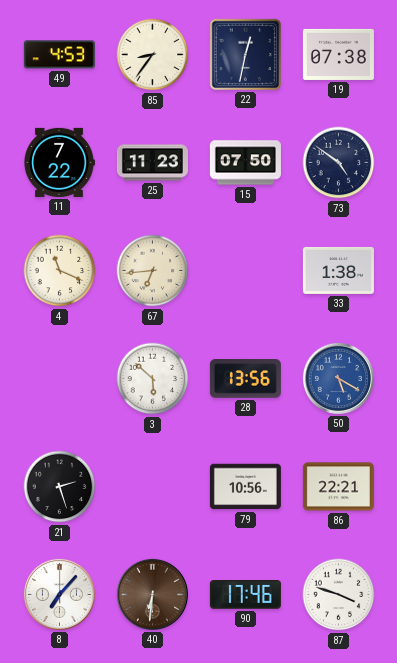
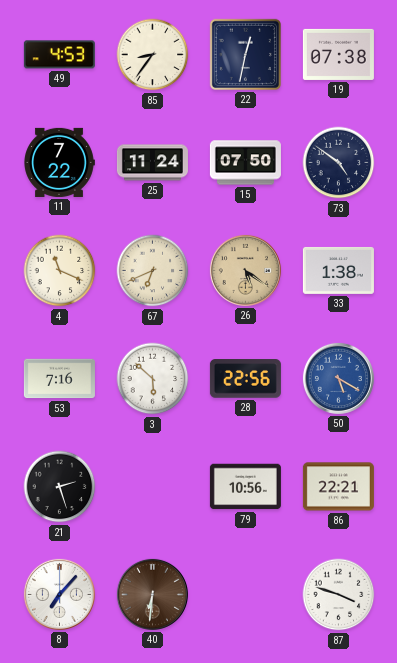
25: 11:23 -> 11:24 (152, 163)
67: 6:44 -> 6:41 (153, 271)
26: none -> 5:21 (245, 270)
53: none -> 7:16 (59, 379)
28: 13:56 -> 22:56 (245, 379)
90: 17:46 -> none (245, 595)
